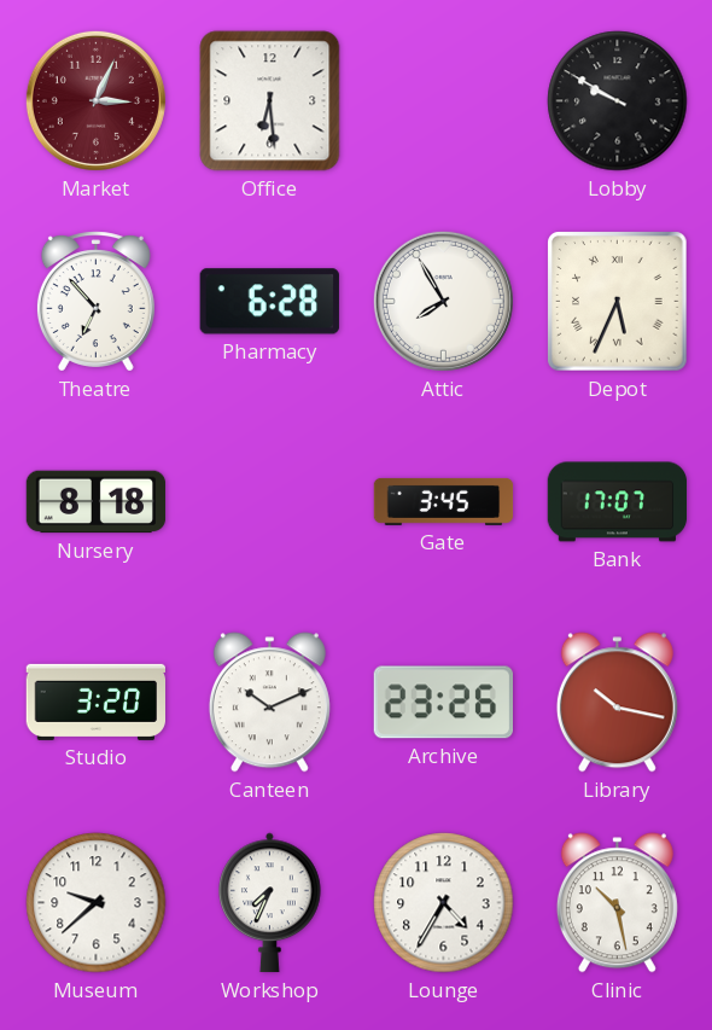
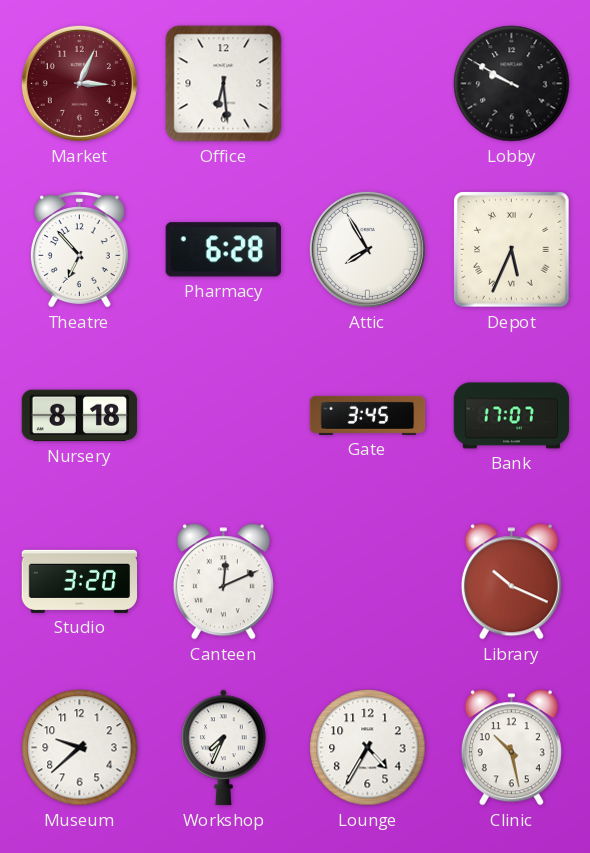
Canteen: 10:11 -> 12:11 (223, 582)
Archive: 23:26 -> none (443, 703)
Library: 10:17 -> 10:19 (511, 582)
